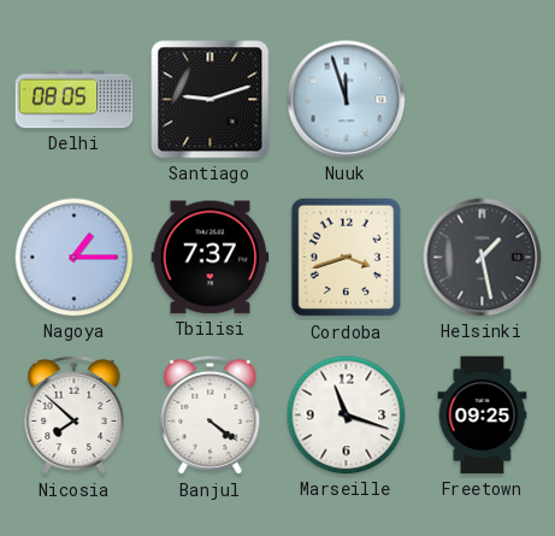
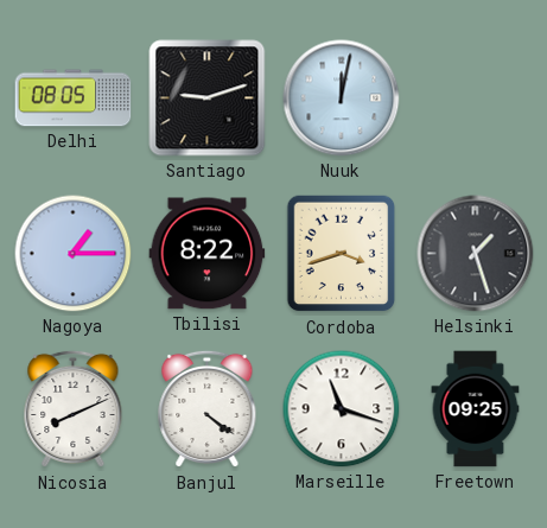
Nuuk: 11:57 -> 12:02 (342, 98)
Tbilisi: 7:37 -> 8:22 (208, 254)
Helsinki: 1:28 -> 1:27 (476, 254)
Nicosia: 7:52 -> 8:11 (74, 409)
